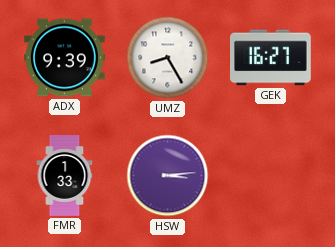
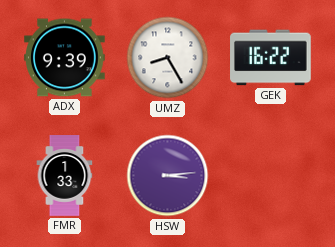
GEK: 16:27 -> 16:22 (271, 58)
